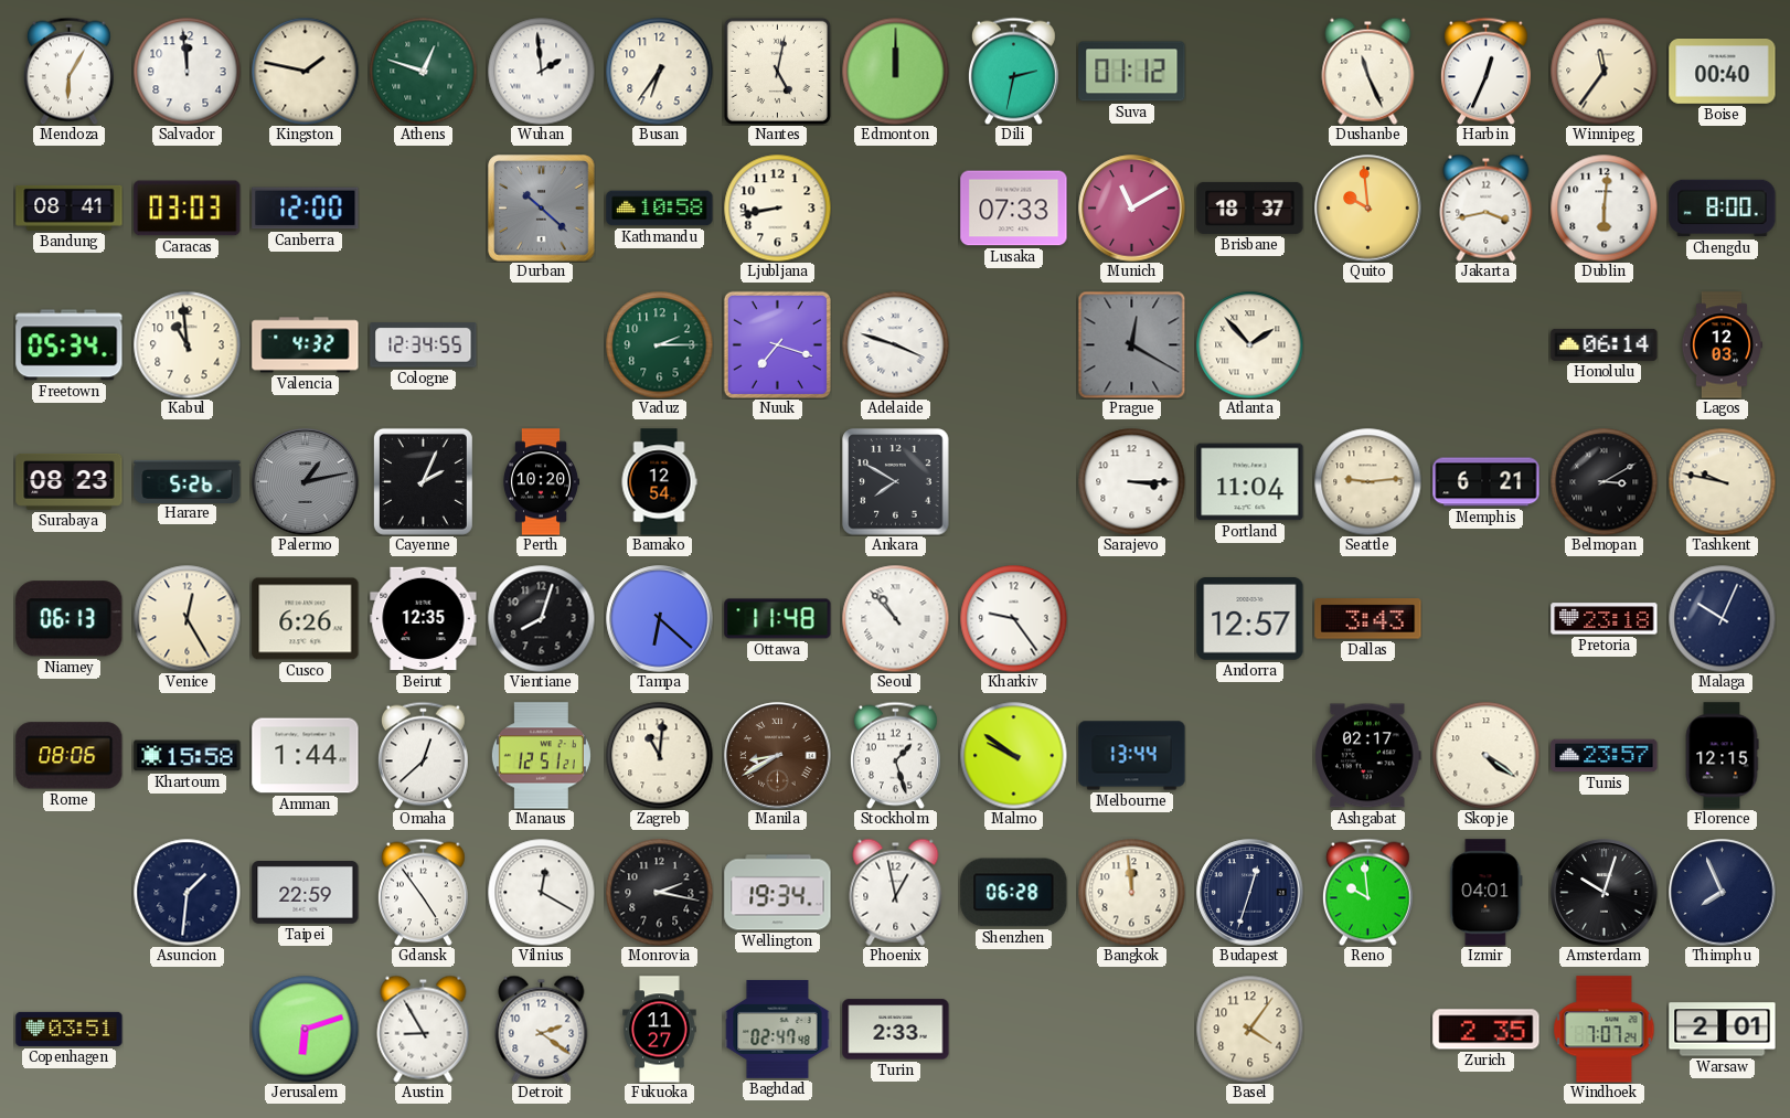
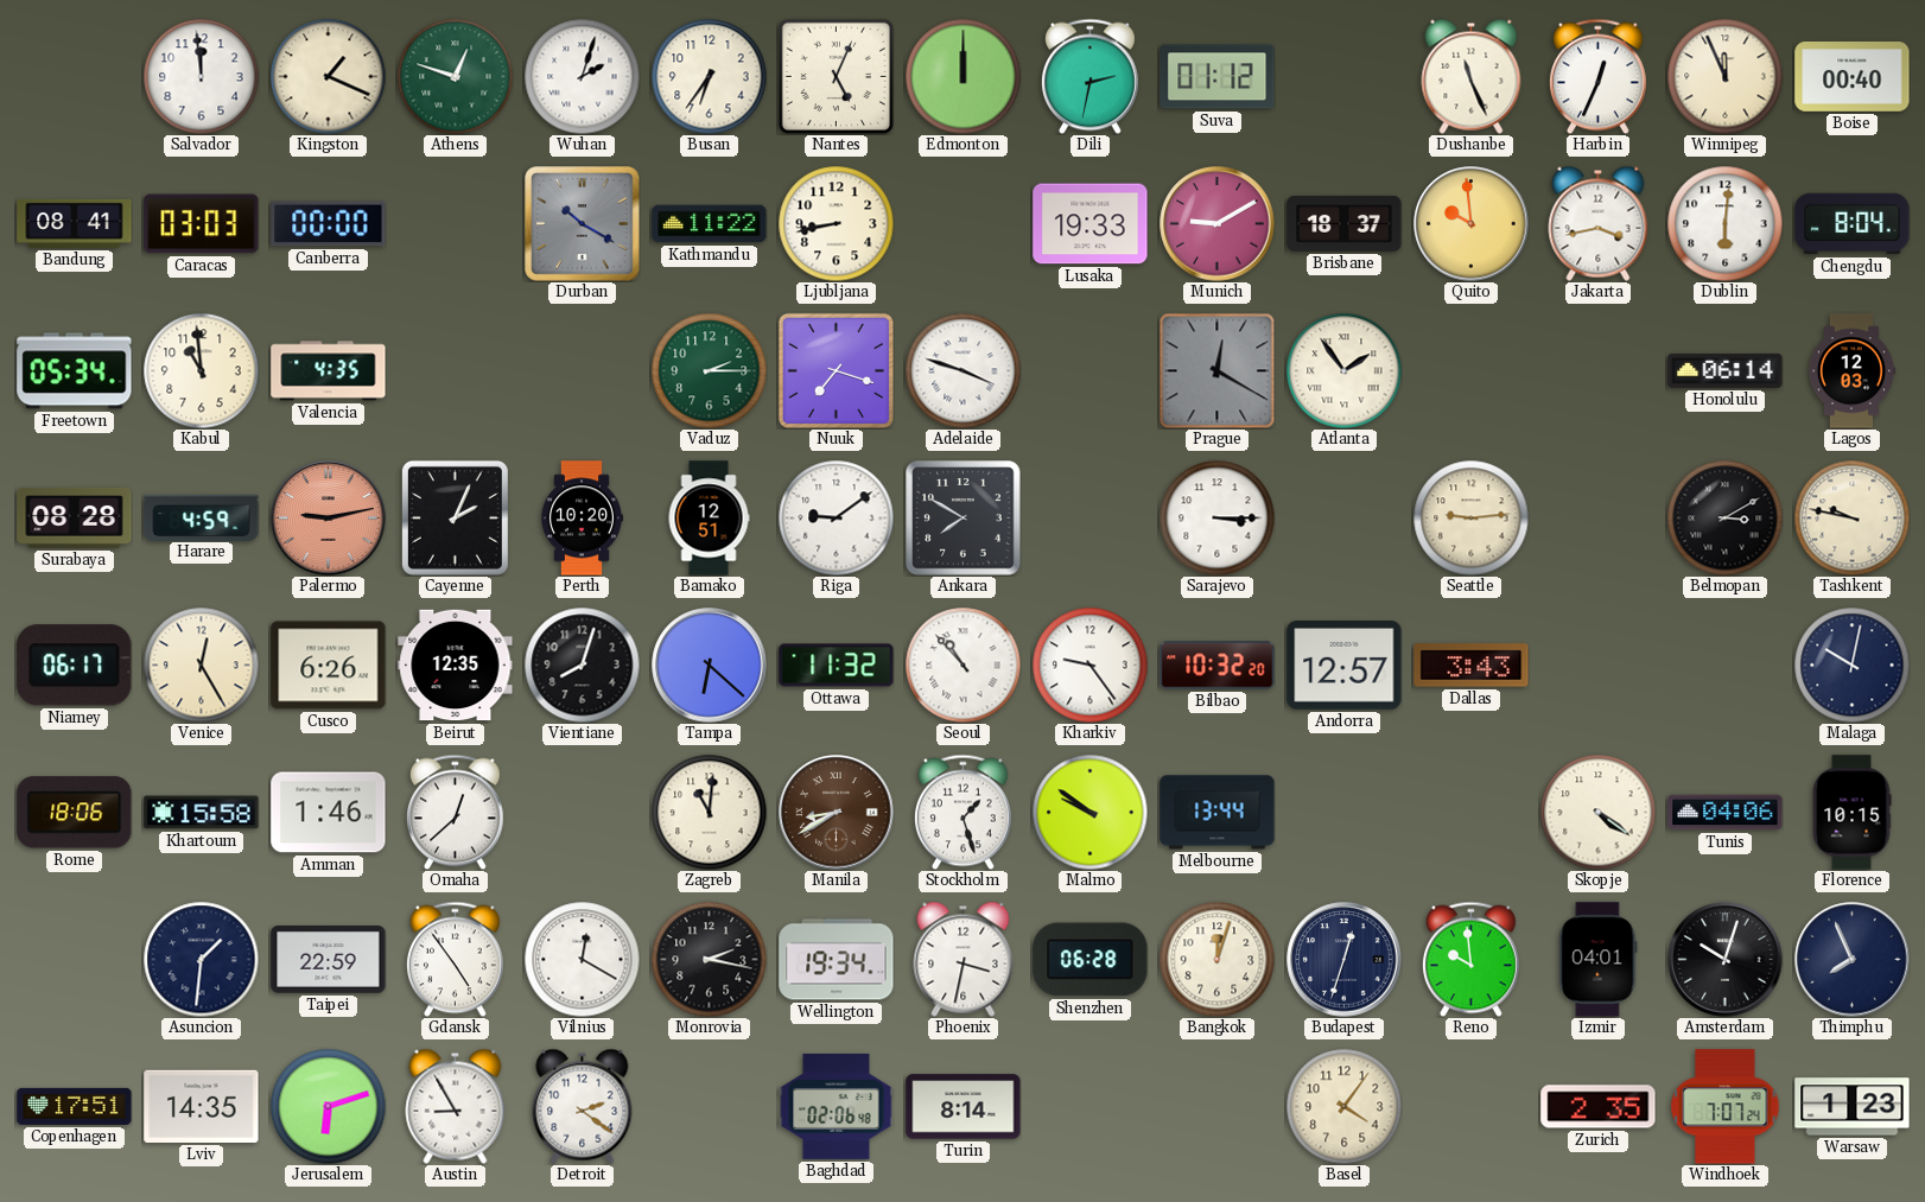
Mendoza: 6:05 -> none (68, 71)
Kingston: 1:47 -> 1:19 (328, 76)
Wuhan: 1:59 -> 2:03 (582, 76)
Nantes: 5:02 -> 5:04 (836, 76)
Winnipeg: 11:36 -> 11:56 (1724, 76)
Canberra: 12:00 -> 00:00 (329, 224)
Durban: 10:22 -> 10:20 (583, 224)
Kathmandu: 10:58 -> 11:22 (710, 224)
Lusaka: 07:33 -> 19:33 (1091, 224)
Munich: 11:10 -> 9:10 (1218, 224)
Chengdu: 8:00 -> 8:04 (1853, 224)
Valencia: 4:32 -> 4:35 (329, 371)
Cologne: 12:34 -> none (424, 345)
Atlanta: 1:53 -> 1:54 (1343, 370)
Surabaya: 08:23 -> 08:28 (75, 517)
Harare: 5:26 -> 4:59 (202, 517)
Palermo: 1:13 -> 9:13 (329, 519)
Palermo dial: grey -> salmon (329, 519)
Bamako: 12:54 -> 12:51 (709, 519)
Riga: none -> 9:09 (836, 517)
Portland: 11:04 -> none (1250, 482)
Memphis: 6:21 -> none (1487, 482)
Niamey: 06:13 -> 06:17 (75, 666)
Ottawa: 11:48 -> 11:32 (837, 666)
Bilbao: none -> 10:32 (1218, 666)
Pretoria: 23:18 -> none (1605, 619)
Malaga: 10:04 -> 10:02 (1851, 664)
Rome: 08:06 -> 18:06 (75, 813)
Amman: 1:44 -> 1:46 (329, 813)
Manaus: 12:51 -> none (541, 756)
Ashgabat: 02:17 -> none (1368, 756)
Tunis: 23:57 -> 04:06 (1726, 813)
Florence: 12:15 -> 10:15 (1851, 813)
Phoenix: 12:58 -> 3:32 (964, 959)
Bangkok: 11:59 -> 12:03 (1216, 959)
Copenhagen: 03:51 -> 17:51 (75, 1106)
Lviv: none -> 14:35 (202, 1106)
Fukuoka: 11:27 -> none (660, 1030)
Baghdad: 02:47 -> 02:06 (837, 1106)
Turin: 2:33 -> 8:14 (964, 1107)
Warsaw: 2:01 -> 1:23 (1853, 1107)
